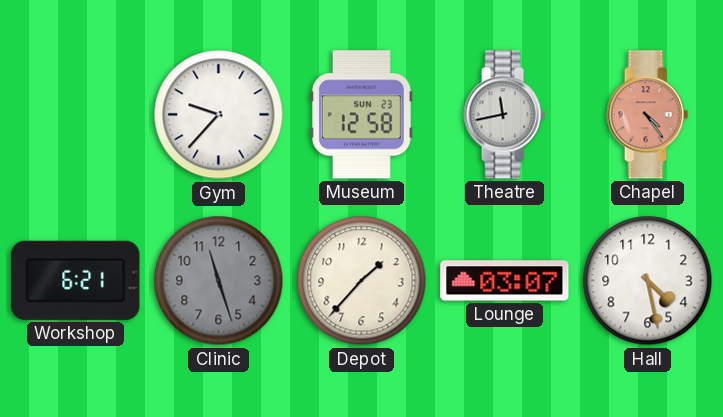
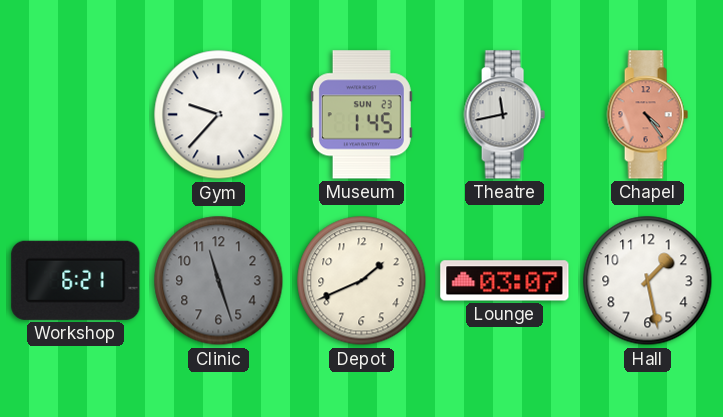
Museum: 12:58 -> 1:45 (361, 115)
Depot: 1:37 -> 1:41 (362, 281)
Hall: 4:28 -> 1:28 (648, 281)
